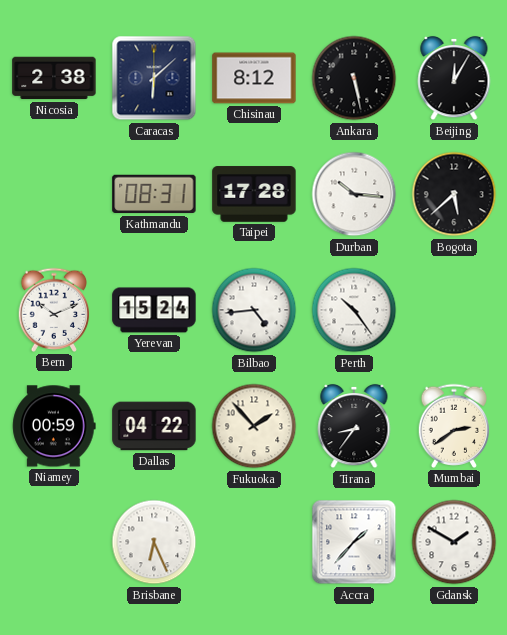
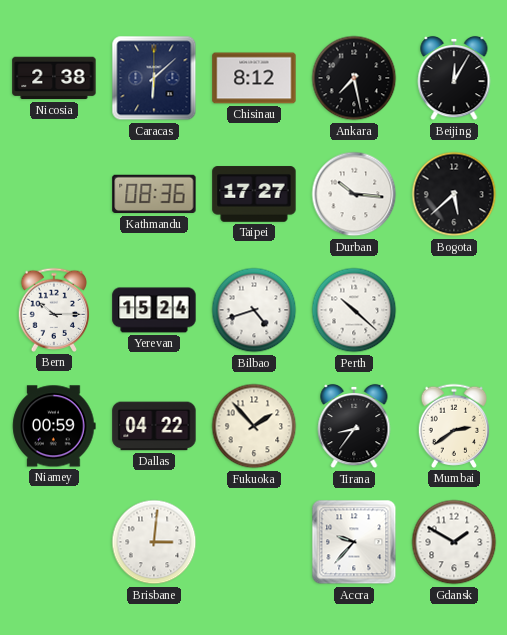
Ankara: 5:28 -> 7:28 (354, 78)
Kathmandu: 08:31 -> 08:36 (154, 194)
Taipei: 17:28 -> 17:27 (254, 194)
Bern: 10:11 -> 10:15 (53, 310)
Bilbao: 4:44 -> 4:42 (254, 310)
Perth: 10:24 -> 10:22 (354, 310)
Brisbane: 6:26 -> 3:01 (154, 542)
Accra: 1:37 -> 9:37 (354, 542)
